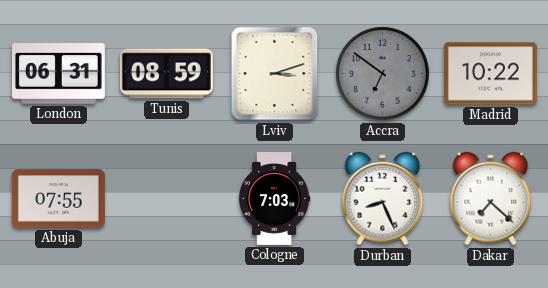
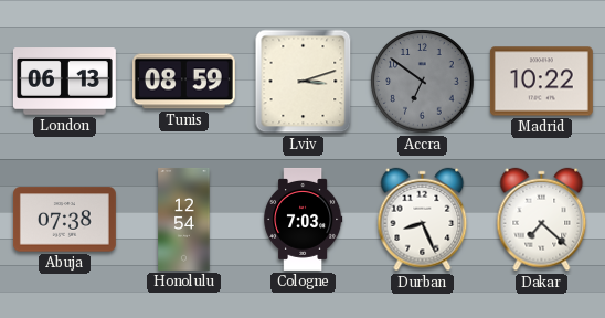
London: 06:31 -> 06:13 (64, 82)
Abuja: 07:55 -> 07:38 (64, 220)
Honolulu: none -> 12:54 (184, 219)
